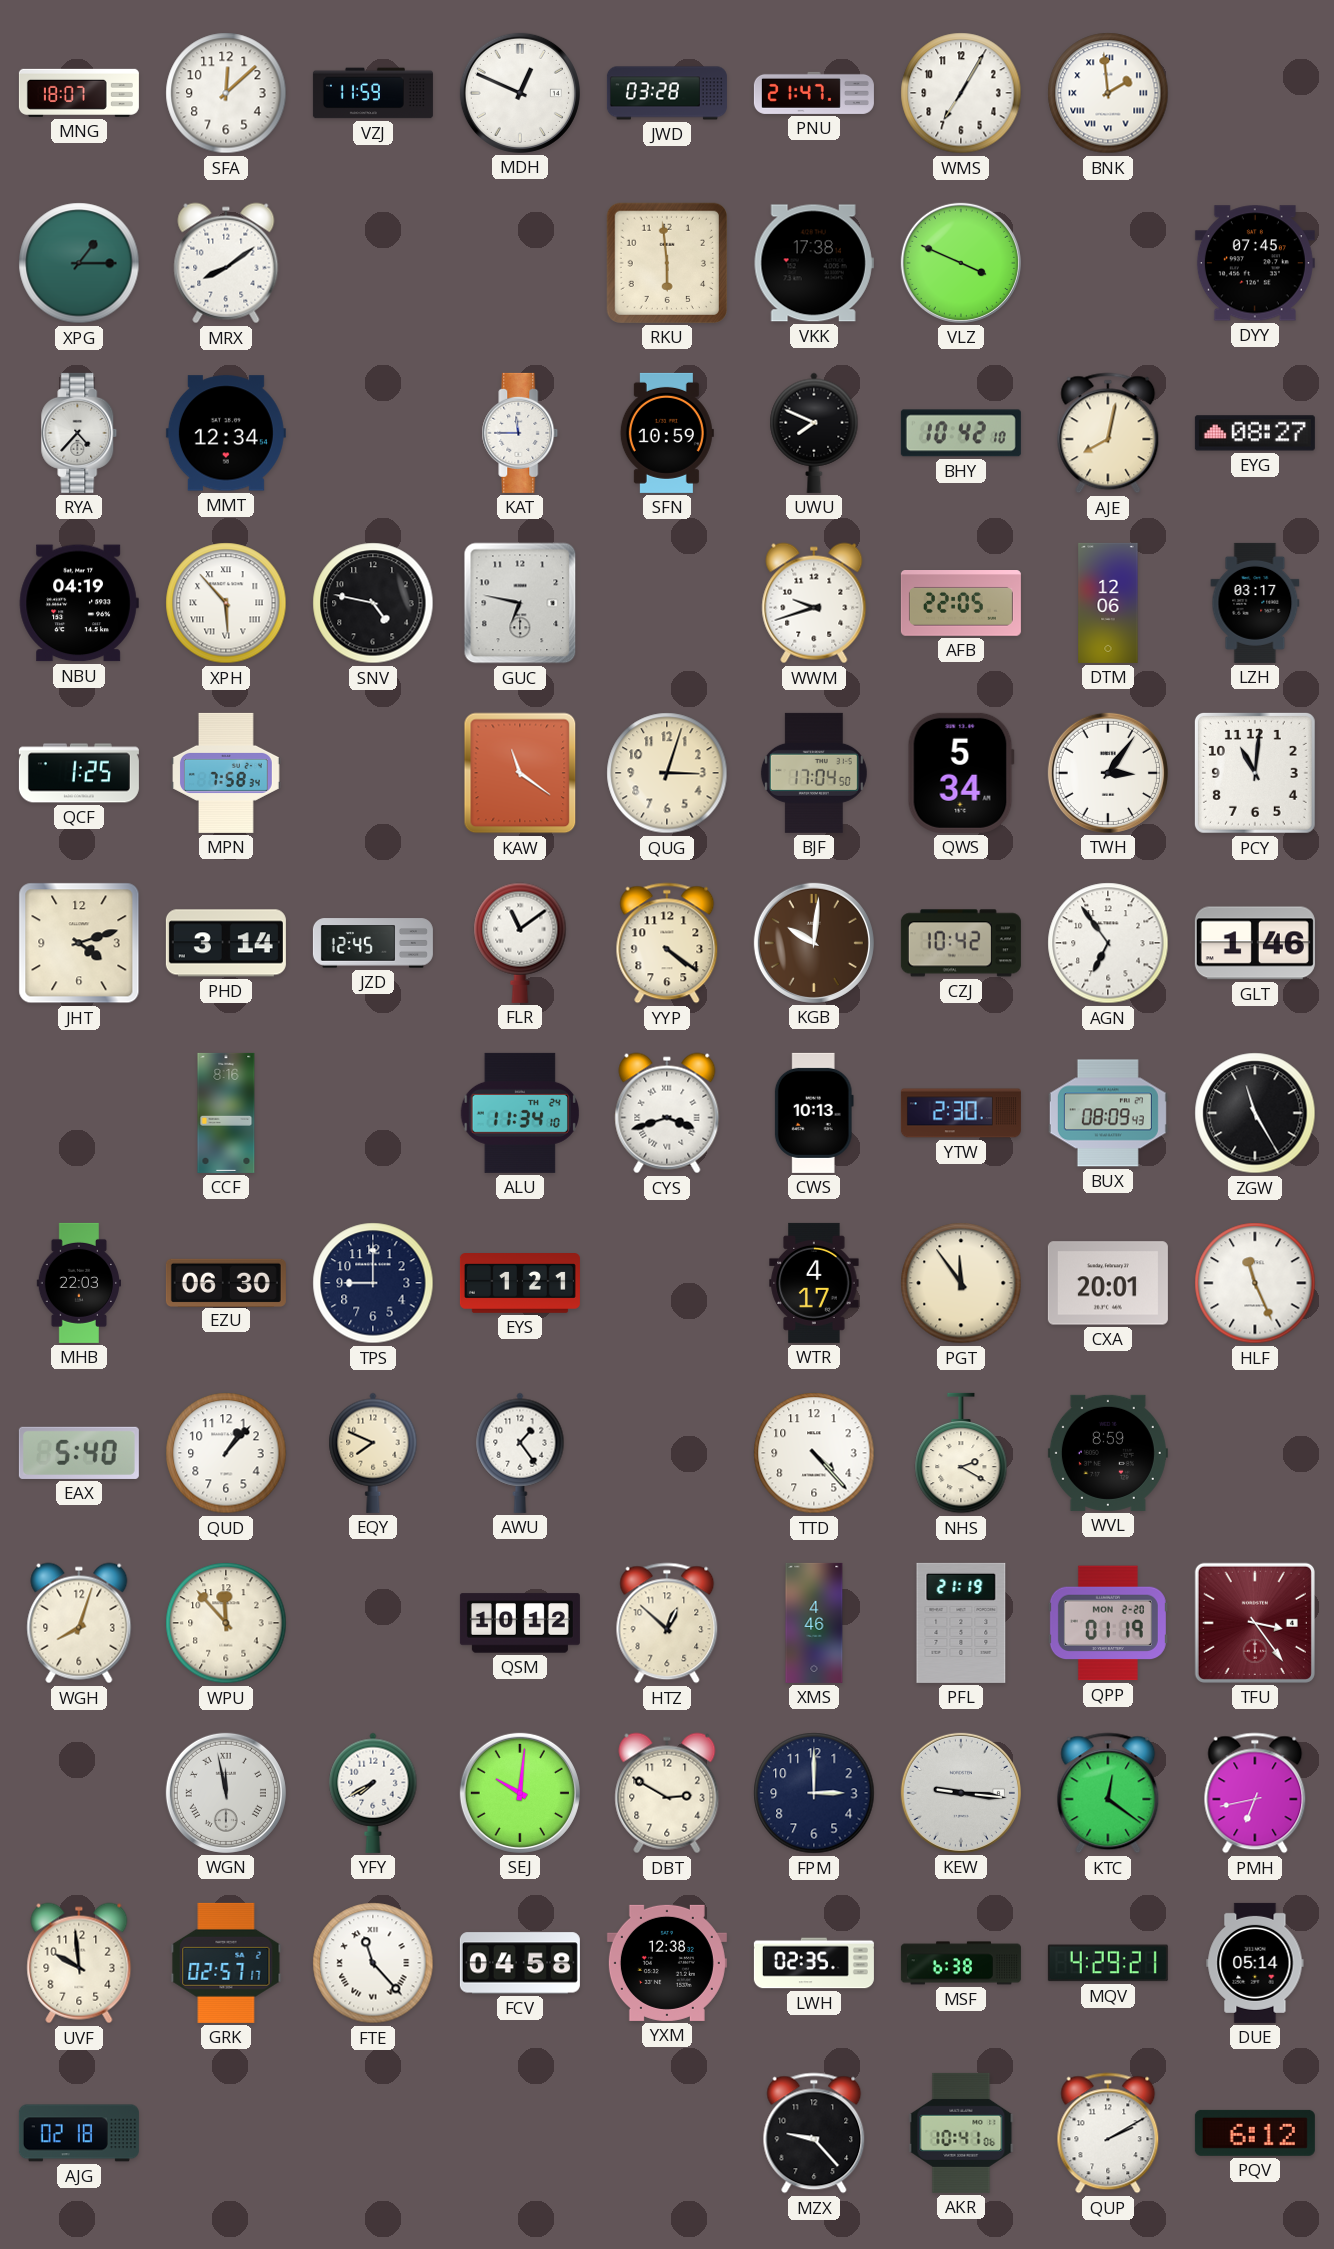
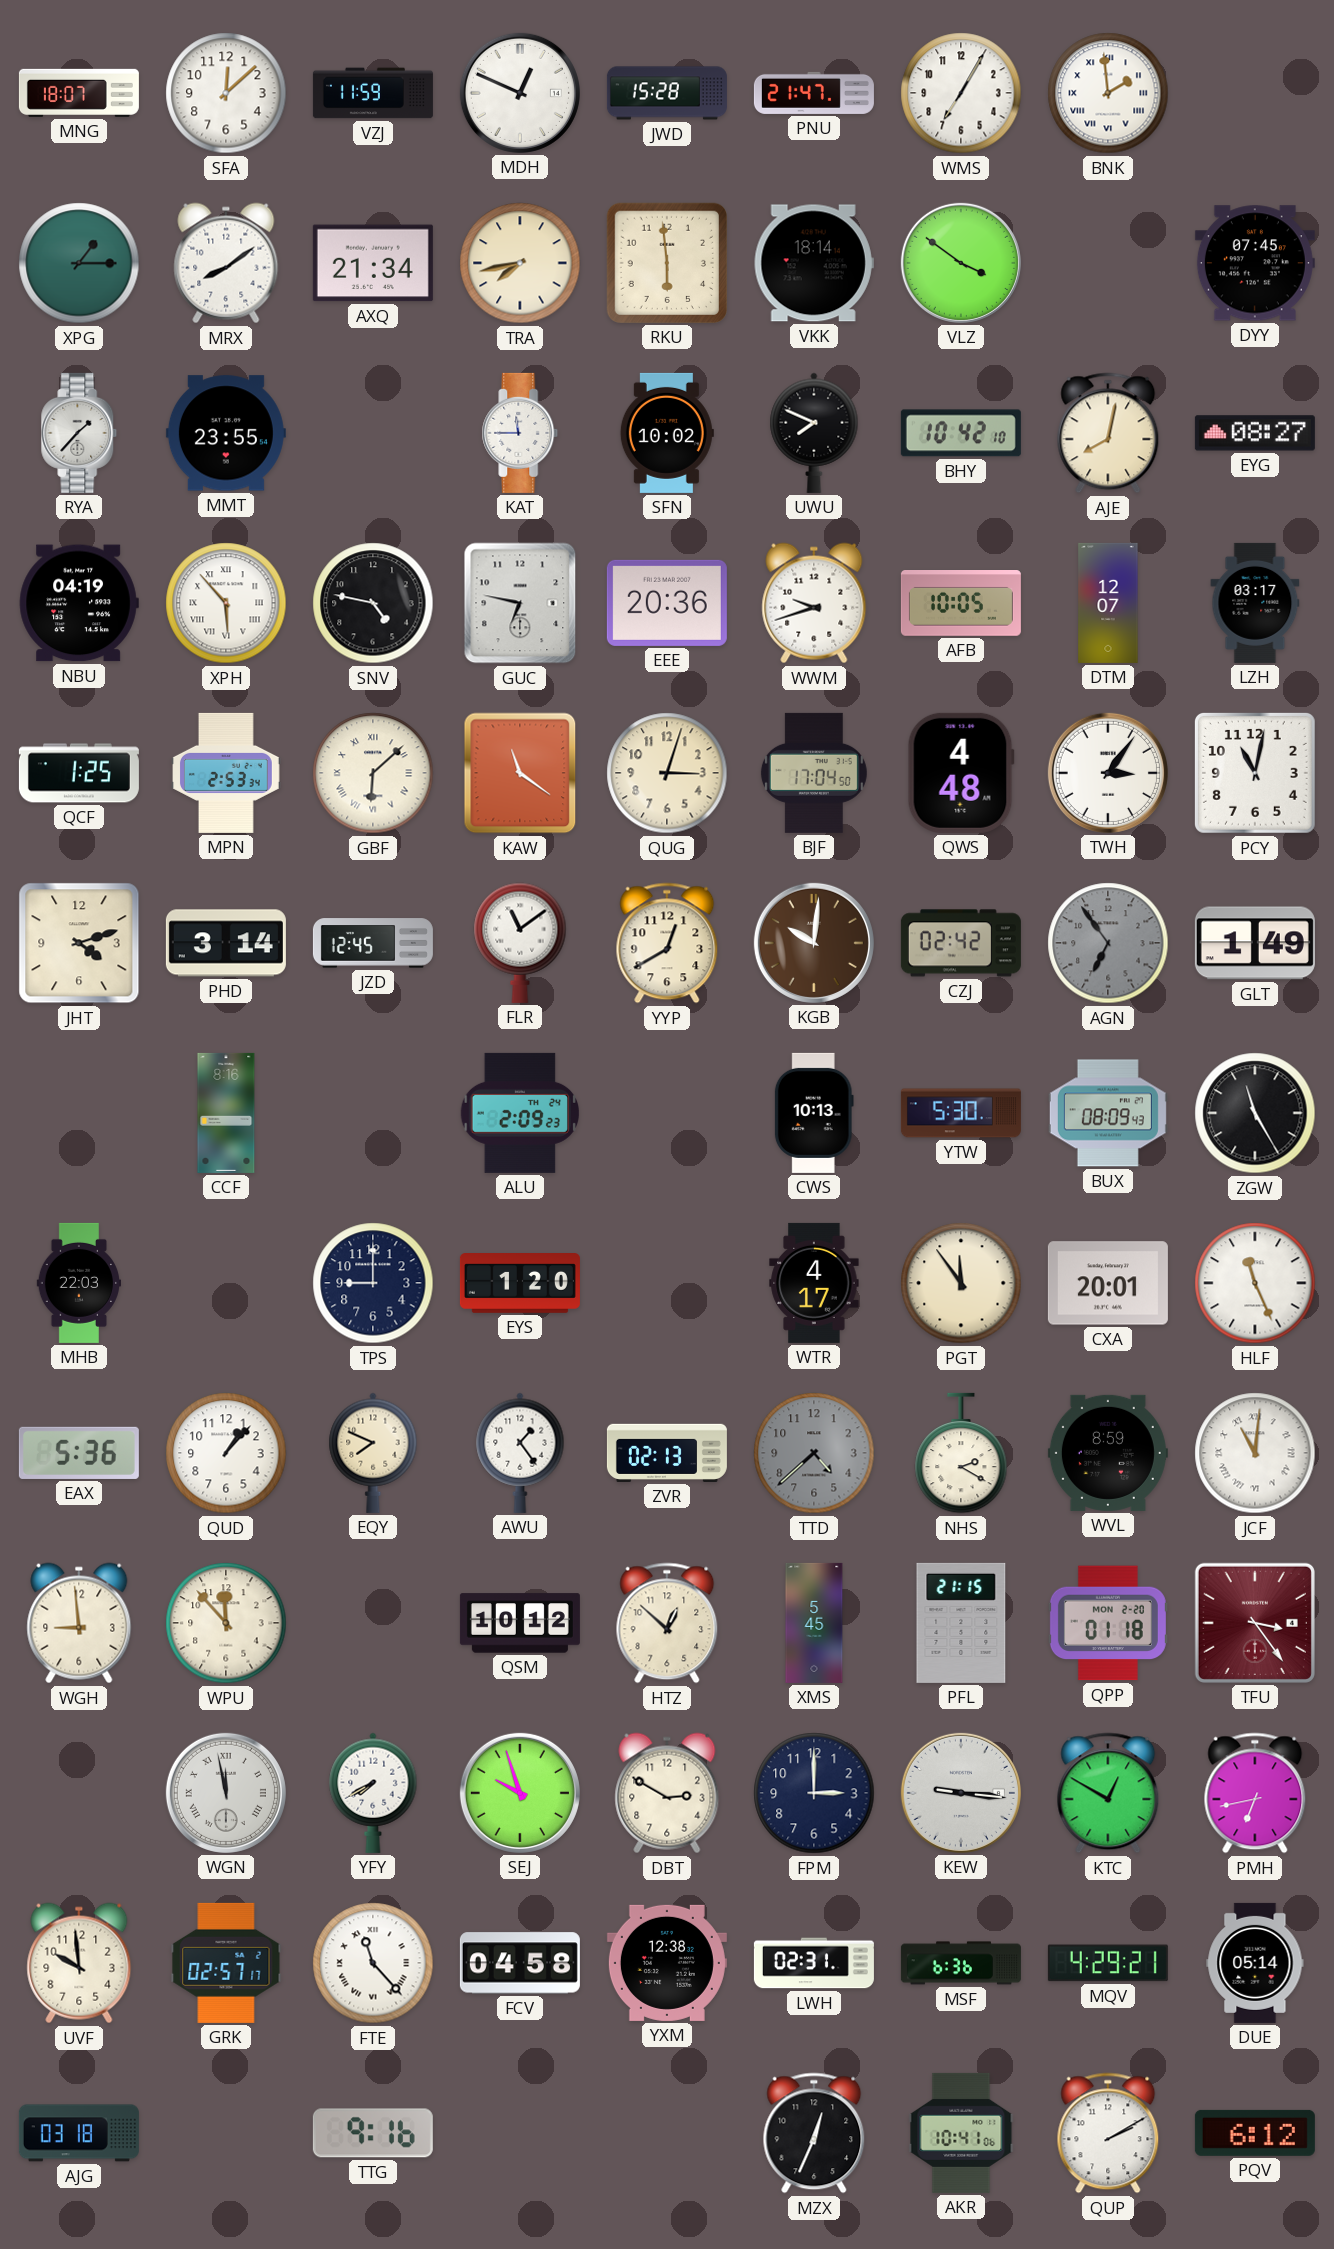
JWD: 03:28 -> 15:28 (667, 93)
AXQ: none -> 21:34 (373, 263)
TRA: none -> 7:43 (520, 263)
VKK: 17:38 -> 18:14 (814, 263)
VLZ: 3:49 -> 3:51 (961, 263)
RYA: 4:37 -> 1:37 (79, 433)
MMT: 12:34 -> 23:55 (226, 433)
SFN: 10:59 -> 10:02 (667, 433)
EEE: none -> 20:36 (667, 603)
AFB: 22:05 -> 10:05 (961, 604)
DTM: 12:06 -> 12:07 (1108, 603)
MPN: 7:58 -> 2:53 (227, 773)
GBF: none -> 6:08 (373, 773)
QWS: 5:34 -> 4:48 (961, 773)
PCY: 11:01 -> 11:02 (1255, 773)
YYP: 4:21 -> 12:40 (667, 943)
CZJ: 10:42 -> 02:42 (961, 943)
AGN dial: white -> grey (1108, 943)
GLT: 1:46 -> 1:49 (1255, 943)
ALU: 11:34 -> 2:09 (519, 1113)
CYS: 3:42 -> none (667, 1113)
YTW: 2:30 -> 5:30 (961, 1113)
EZU: 06:30 -> none (226, 1282)
EYS: 1:21 -> 1:20 (520, 1284)
EAX: 5:40 -> 5:36 (79, 1453)
ZVR: none -> 02:13 (667, 1453)
TTD: 4:23 -> 4:38 (814, 1453)
TTD dial: white -> grey (814, 1453)
JCF: none -> 11:01 (1255, 1453)
WGH: 8:03 -> 8:59 (79, 1623)
XMS: 4:46 -> 5:45 (814, 1623)
PFL: 21:19 -> 21:15 (961, 1623)
QPP: 01:19 -> 01:18 (1108, 1623)
SEJ: 10:01 -> 9:57 (520, 1793)
KTC: 12:21 -> 12:50 (1108, 1793)
LWH: 02:35 -> 02:31 (814, 1963)
MSF: 6:38 -> 6:36 (961, 1963)
AJG: 02:18 -> 03:18 (79, 2133)
TTG: none -> 9:16 (373, 2133)
MZX: 9:23 -> 12:34 (814, 2133)
